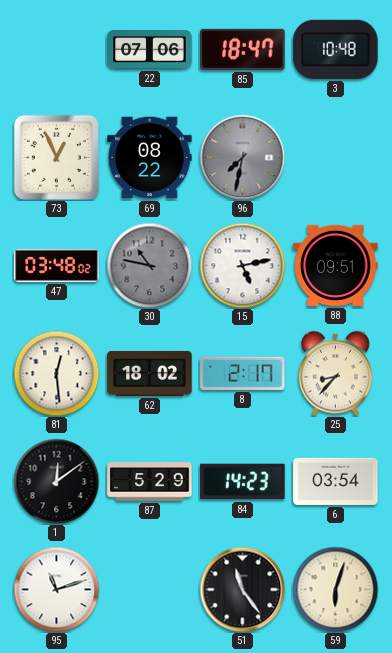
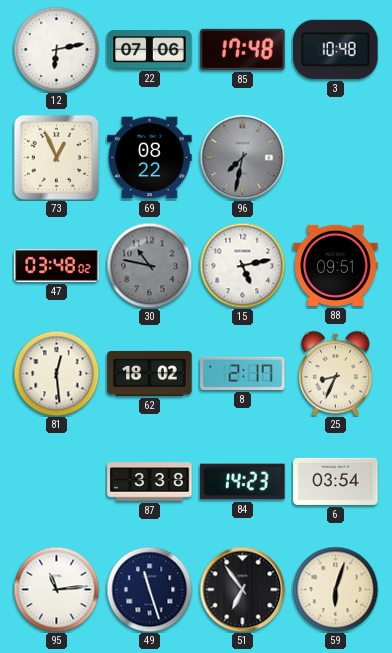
12: none -> 6:13 (56, 49)
85: 18:47 -> 17:48 (243, 49)
25: 8:37 -> 8:34 (336, 373)
1: 12:09 -> none (56, 481)
87: 5:29 -> 3:38 (150, 482)
95: 11:12 -> 11:14 (56, 589)
49: none -> 11:27 (149, 589)
51: 11:24 -> 6:54 (242, 589)
